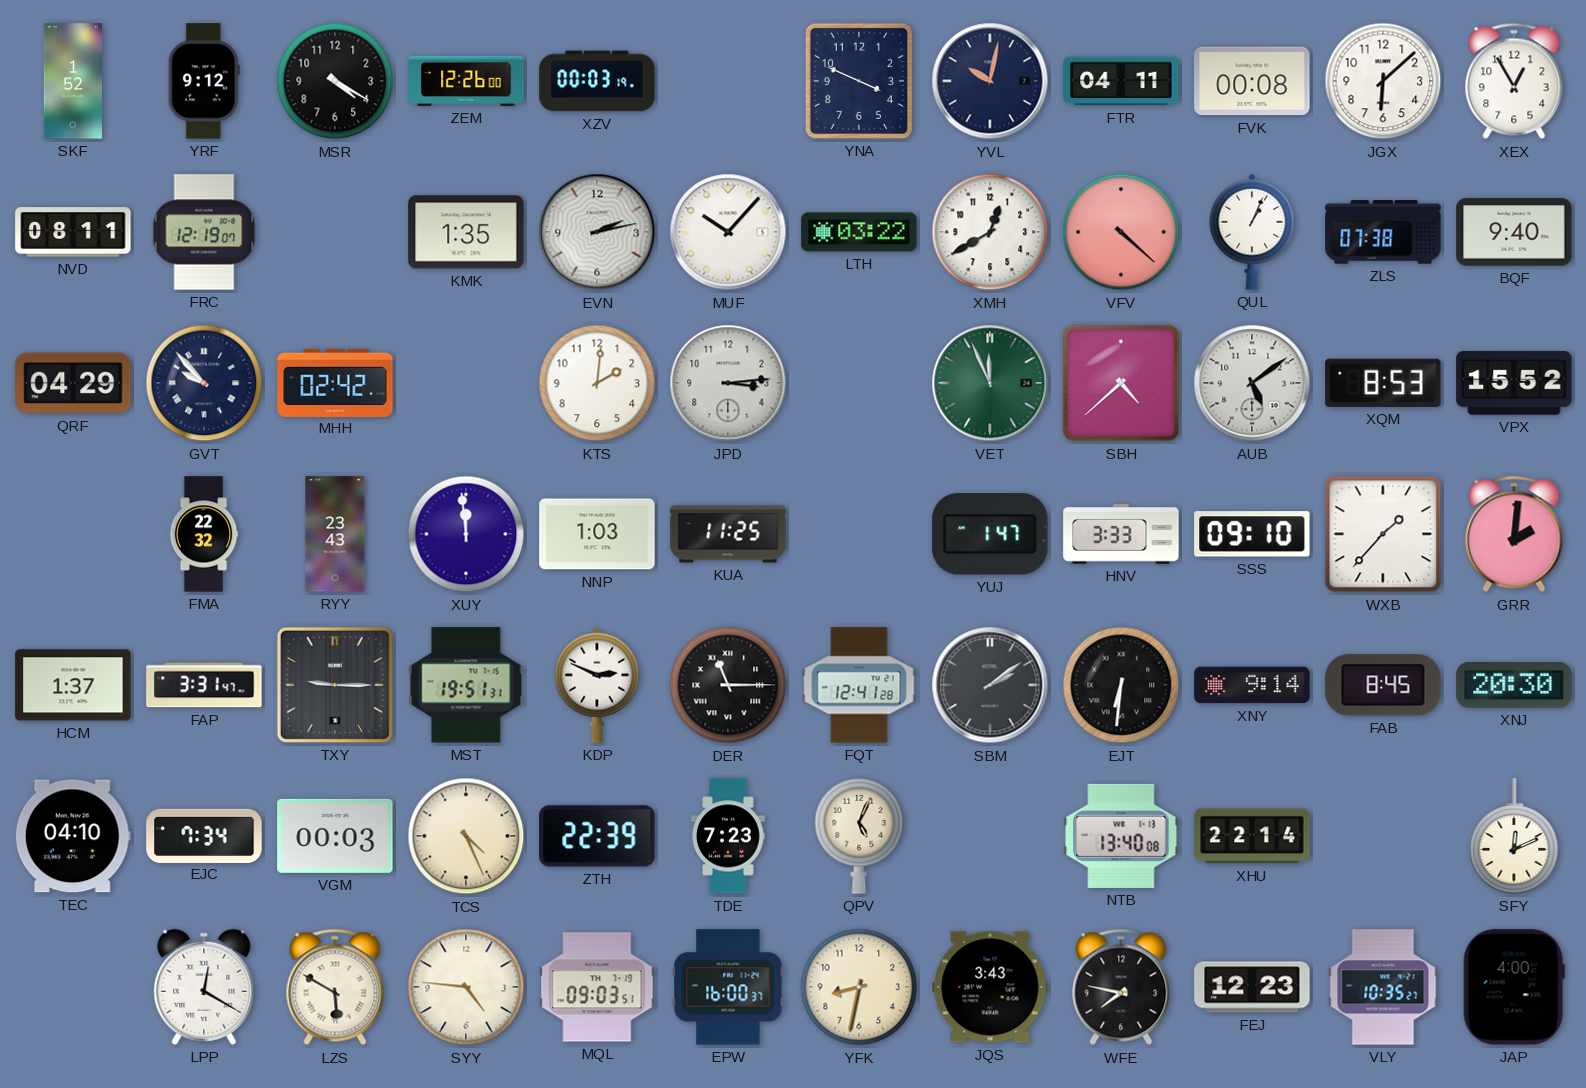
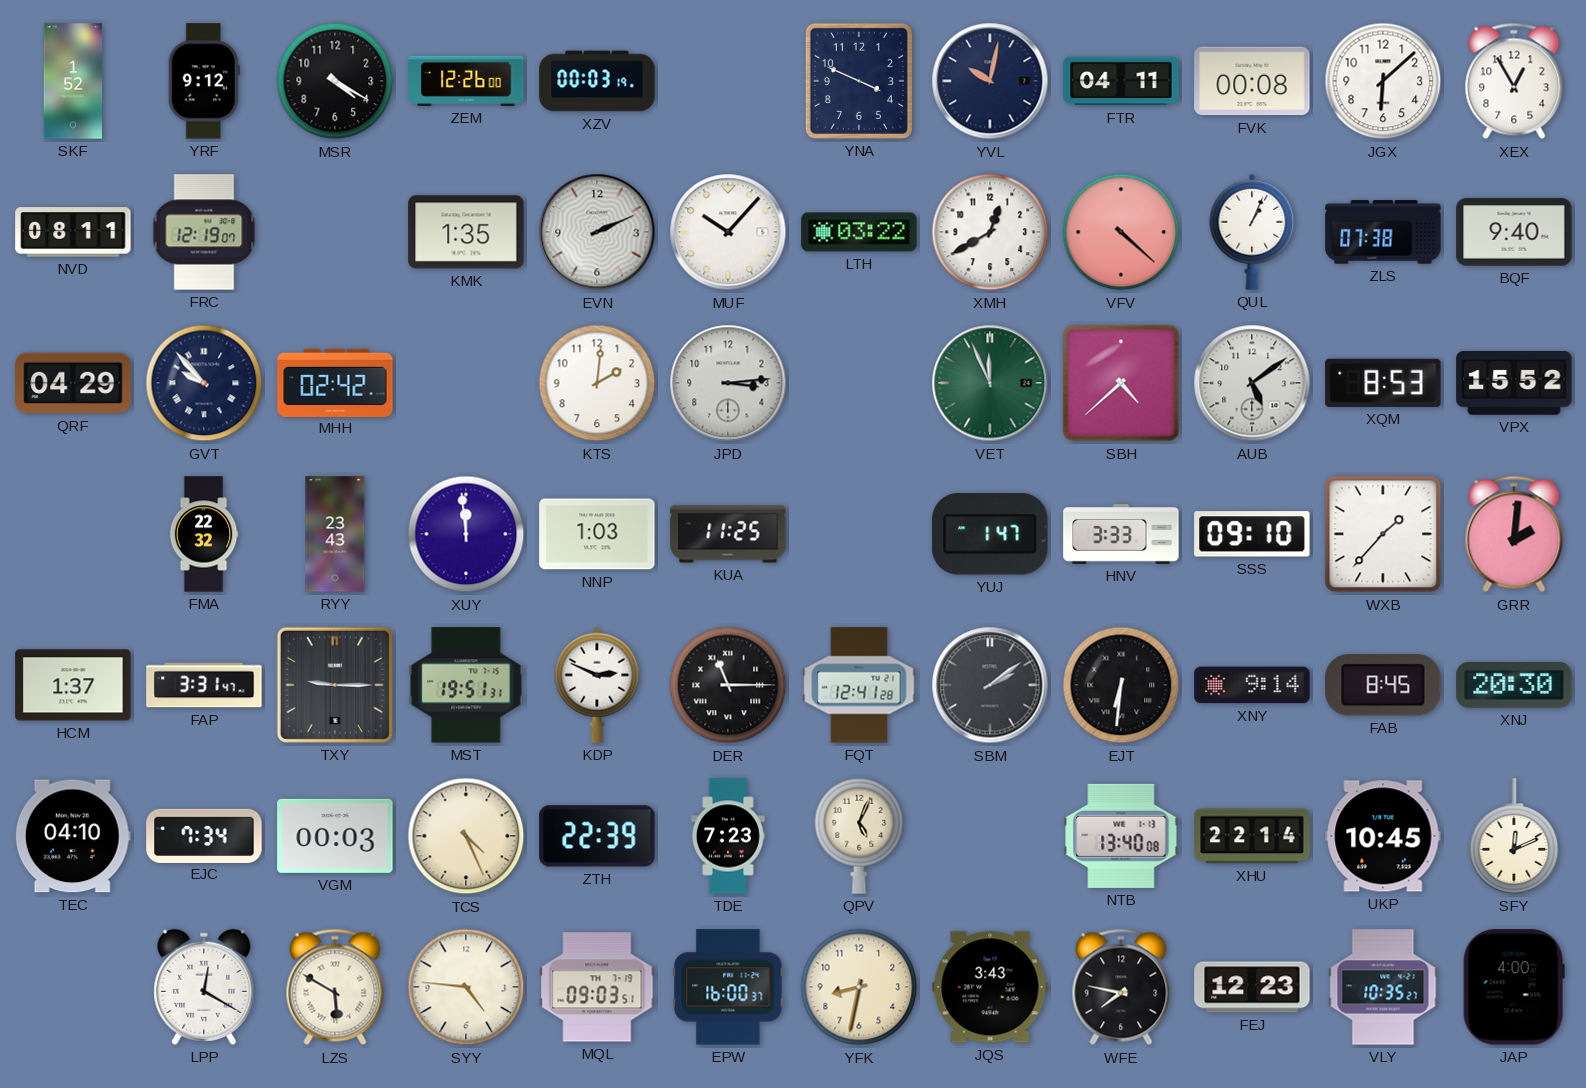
EVN: 2:13 -> 2:11 (597, 232)
UKP: none -> 10:45 (1383, 836)
